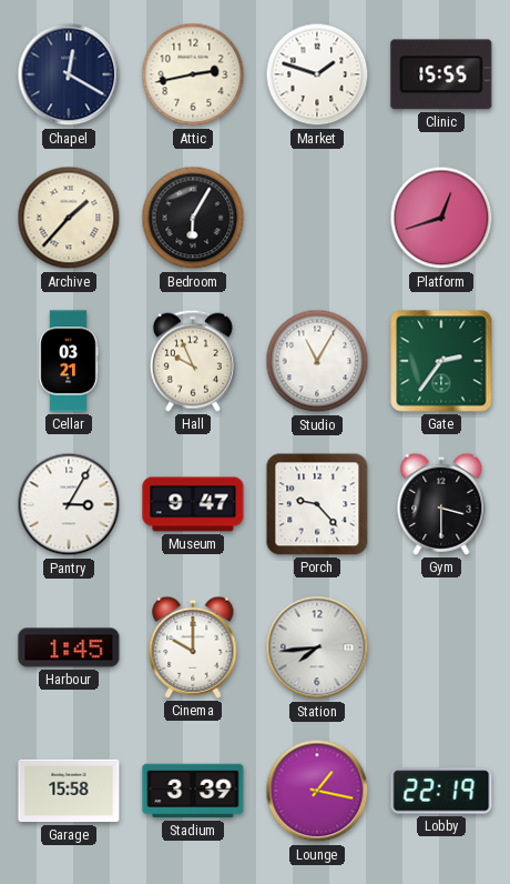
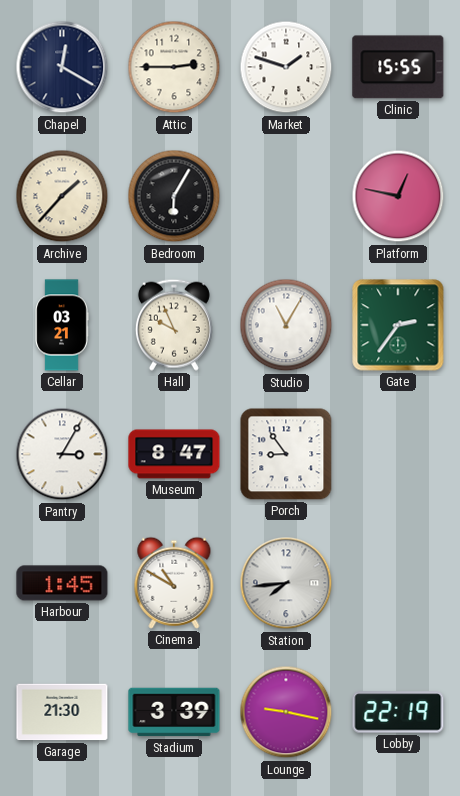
Attic: 2:43 -> 2:45 (174, 67)
Platform: 12:42 -> 12:47 (398, 196)
Museum: 9:47 -> 8:47 (174, 454)
Porch: 9:23 -> 8:54 (286, 454)
Gym: 3:30 -> none (441, 504)
Cinema: 10:00 -> 10:50 (174, 583)
Garage: 15:58 -> 21:30 (62, 712)
Lounge: 1:17 -> 9:17 (286, 712)
